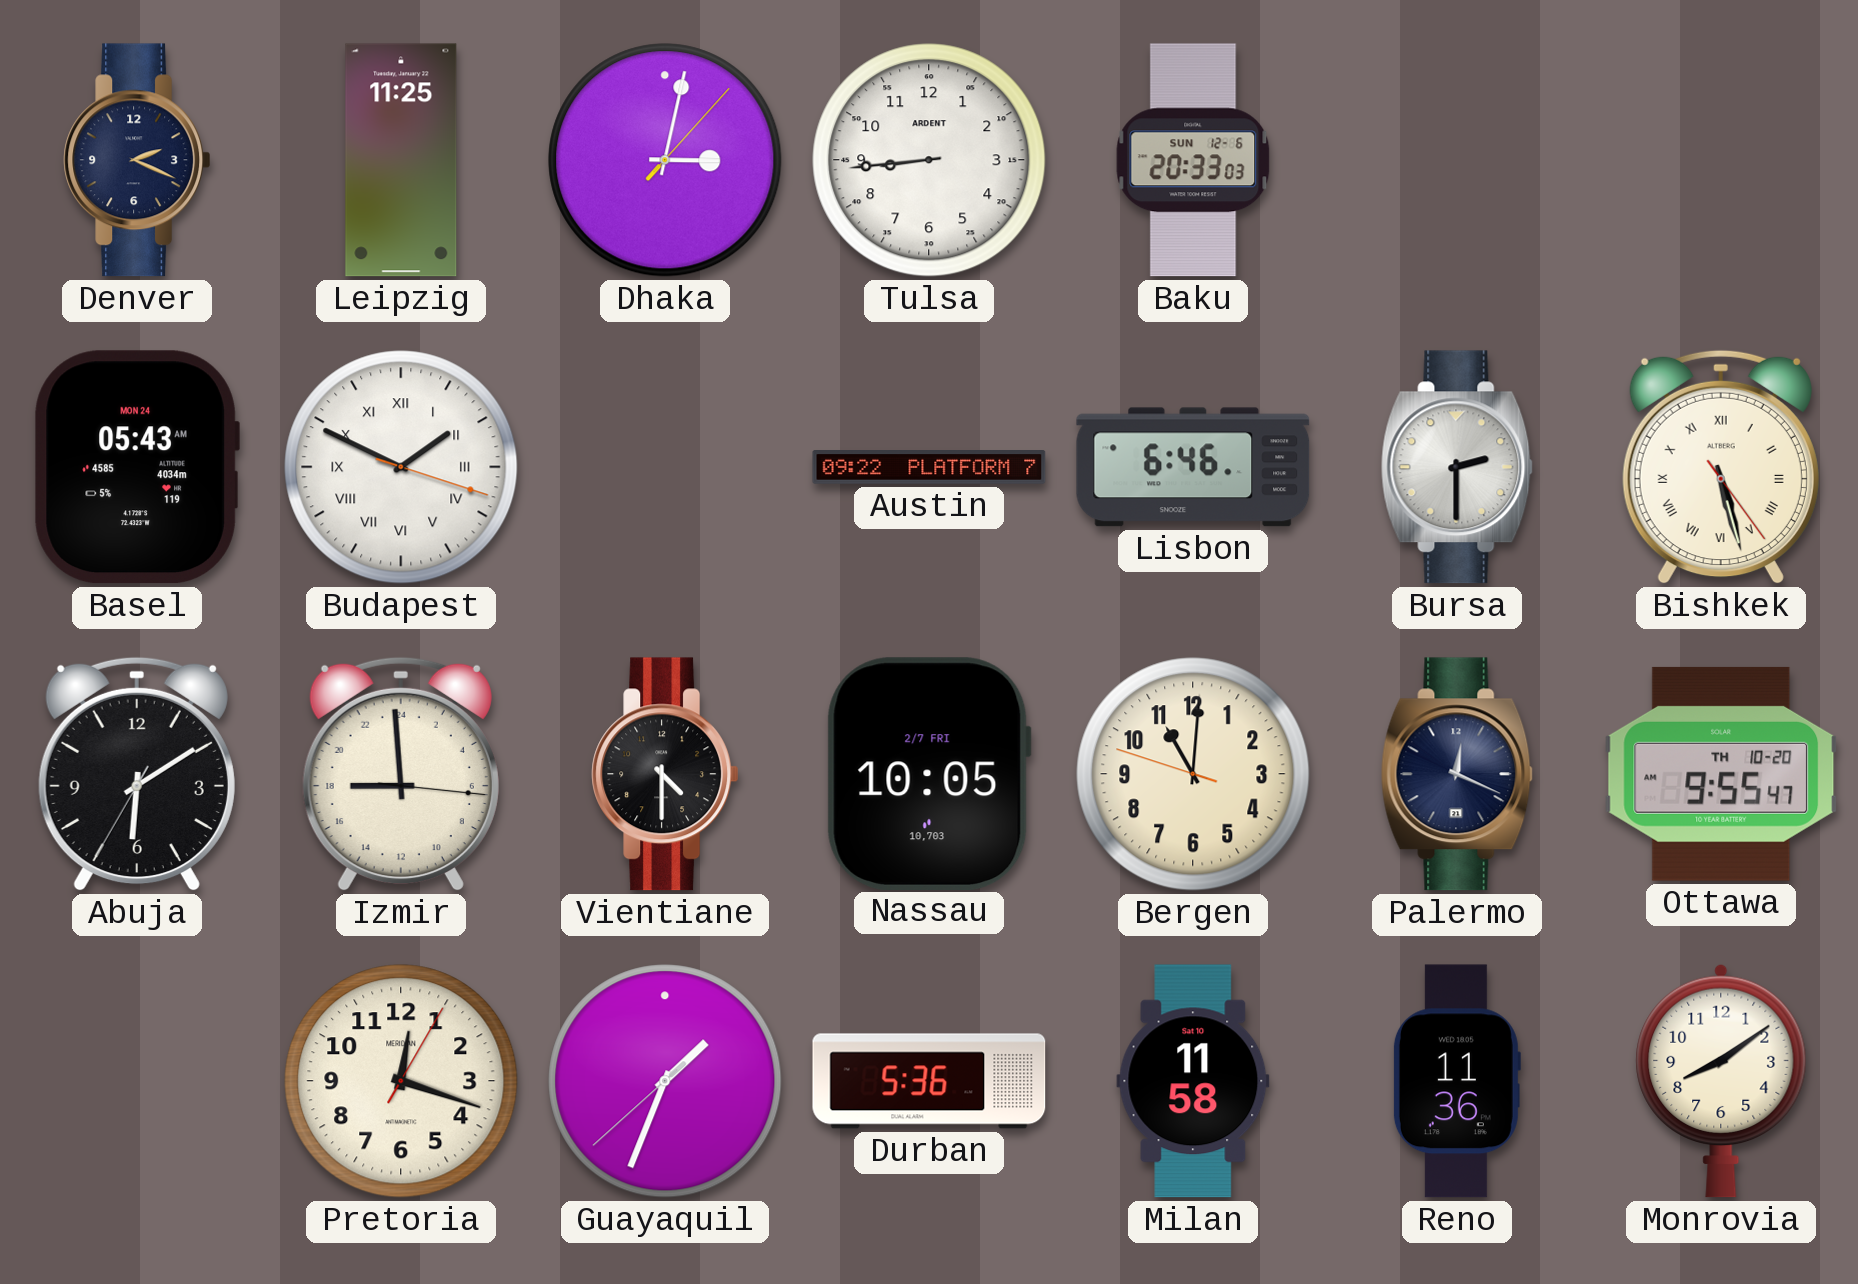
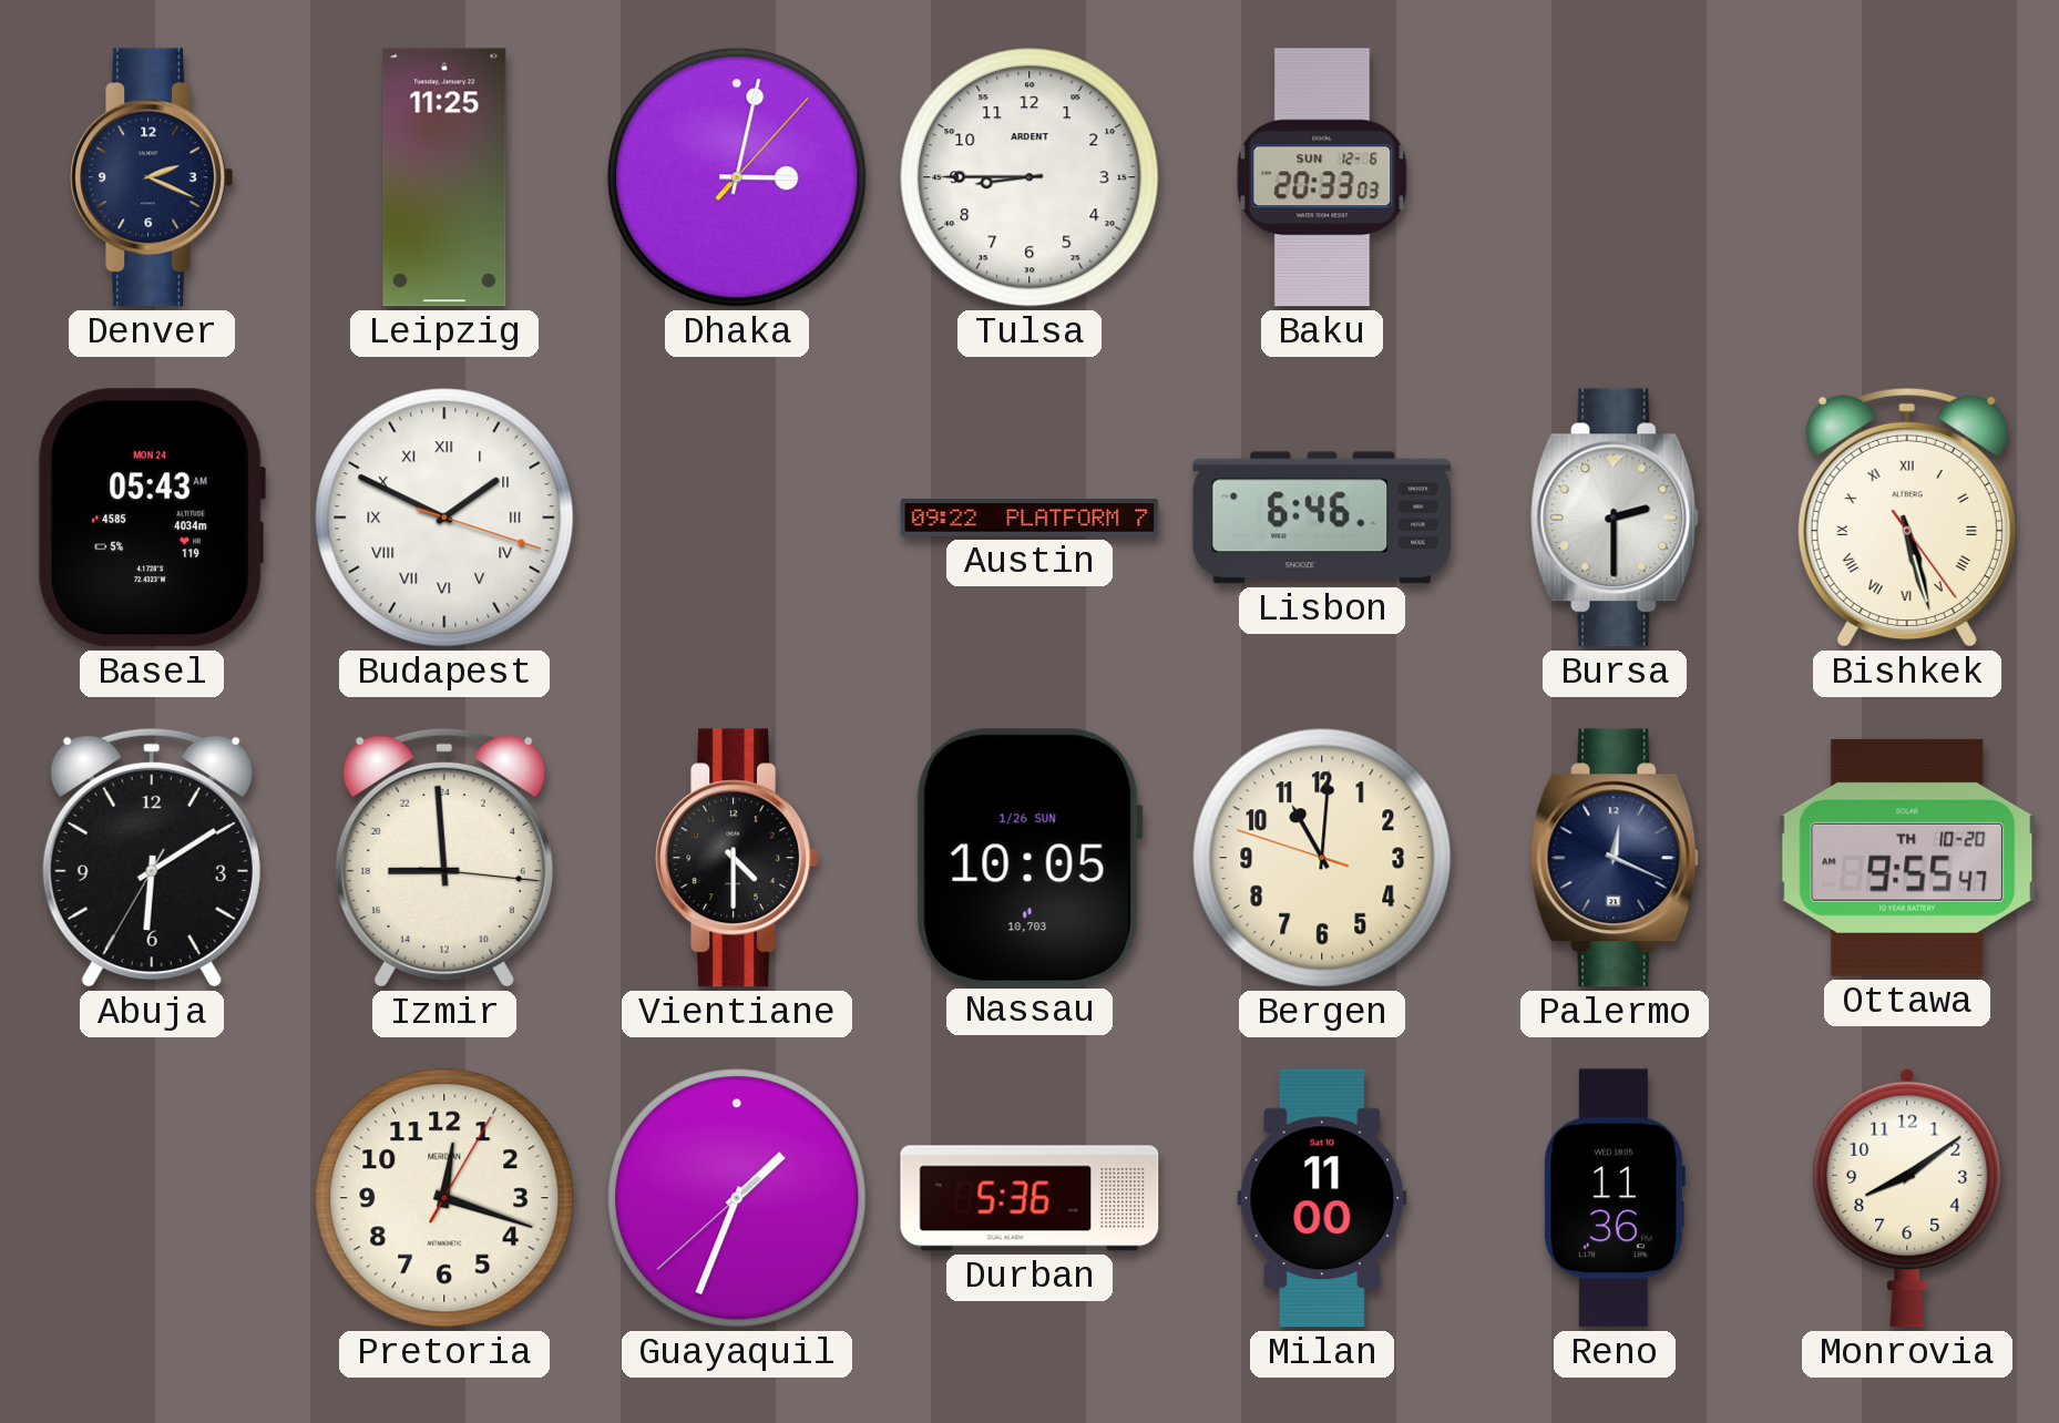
Tulsa: 8:44 -> 8:45 (1029, 177)
Nassau date: 2/7 FRI -> 1/26 SUN (1029, 857)
Milan: 11:58 -> 11:00 (1322, 1198)
